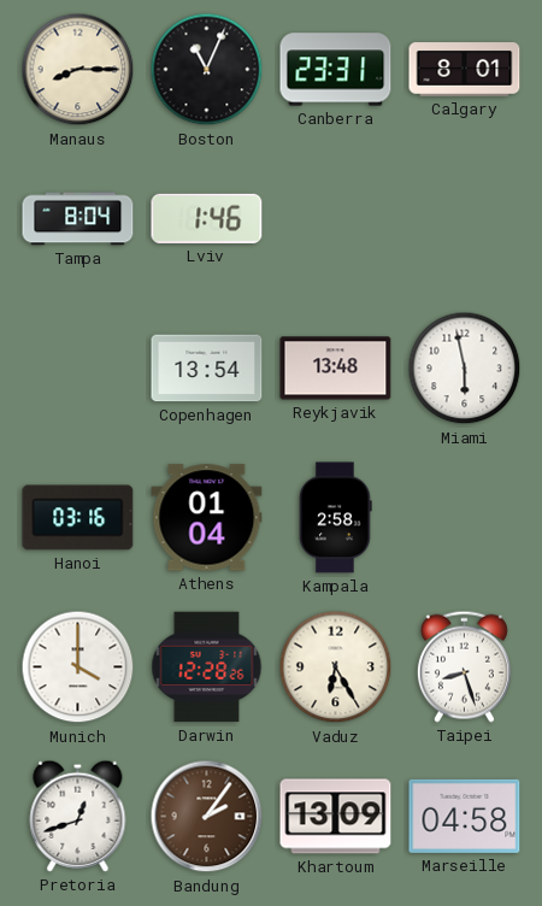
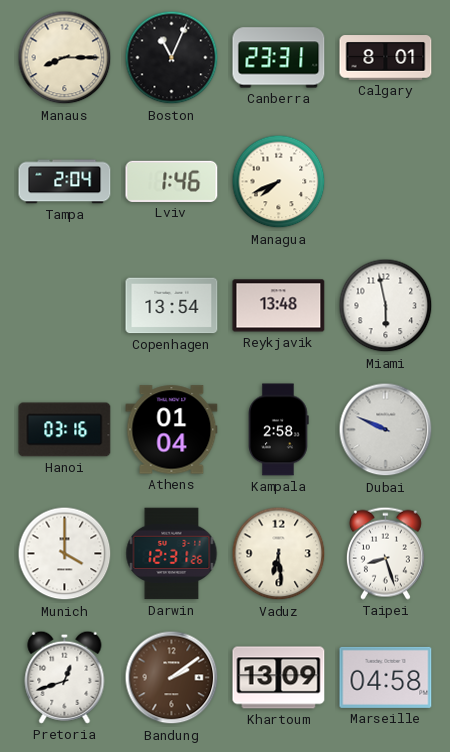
Tampa: 8:04 -> 2:04 (65, 182)
Managua: none -> 7:41 (279, 182)
Dubai: none -> 9:49 (386, 430)
Darwin: 12:28 -> 12:31 (172, 554)
Vaduz: 6:25 -> 6:29 (279, 554)
Bandung: 2:06 -> 2:09 (172, 678)
